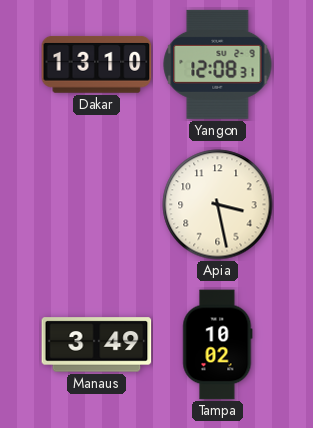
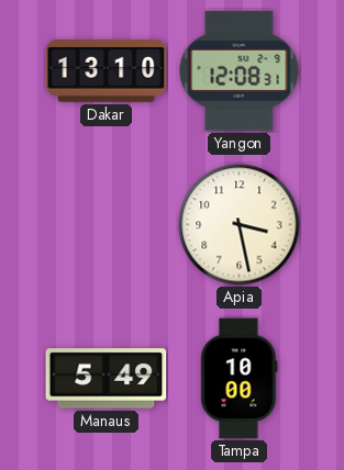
Manaus: 3:49 -> 5:49 (107, 379)
Tampa: 10:02 -> 10:00 (240, 379)
